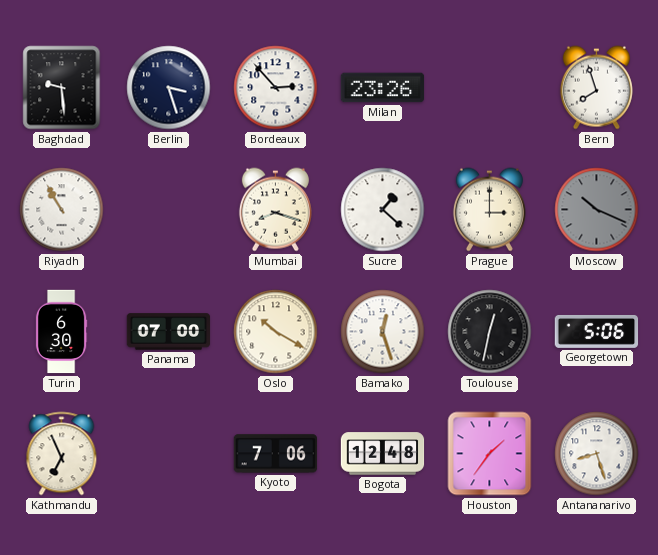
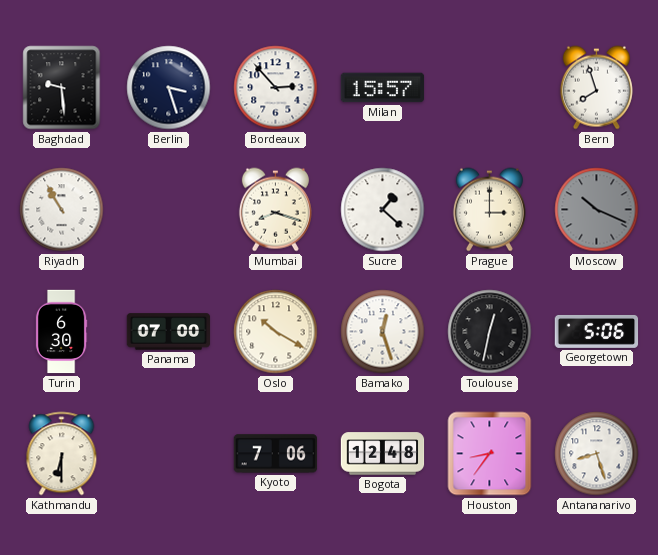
Milan: 23:26 -> 15:57 (383, 88)
Kathmandu: 6:56 -> 6:30 (62, 454)
Houston: 1:36 -> 8:36 (490, 454)
